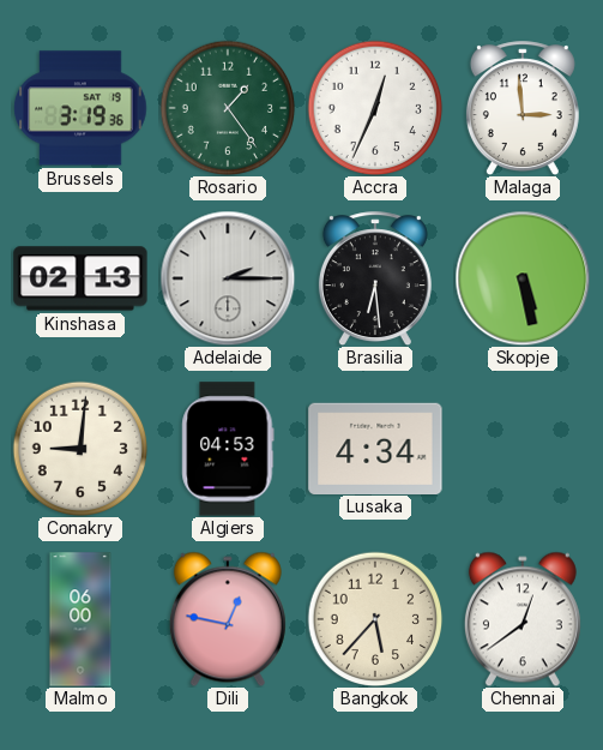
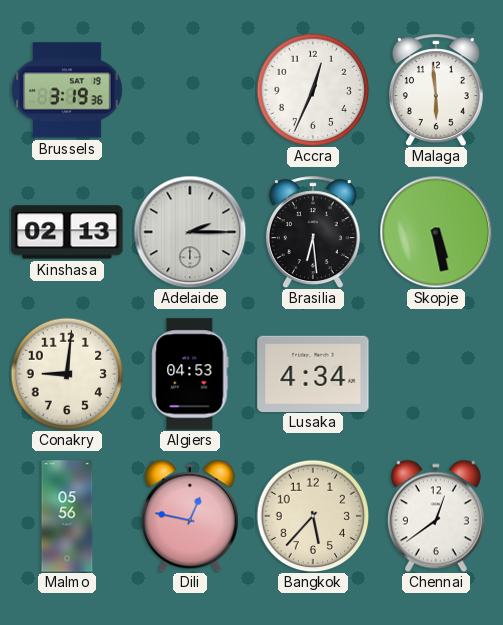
Rosario: 1:24 -> none (228, 108)
Malaga: 2:59 -> 5:59 (436, 90)
Malmo: 06:00 -> 05:56 (67, 516)
